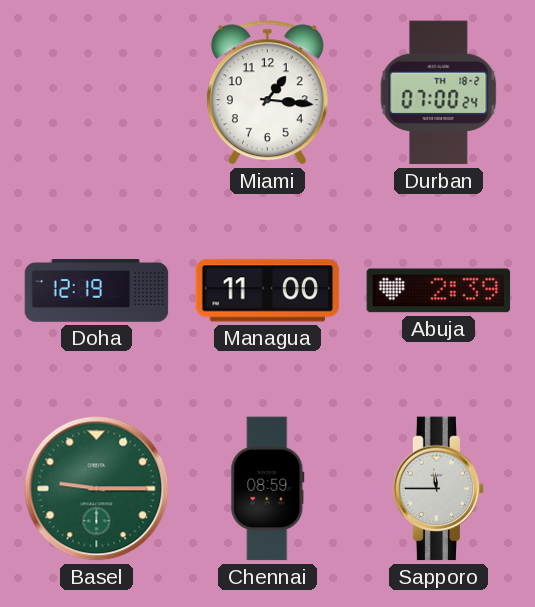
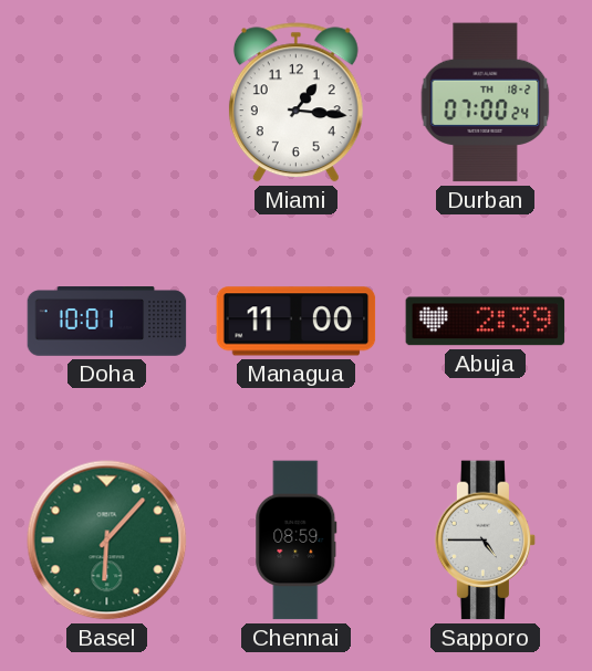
Doha: 12:19 -> 10:01 (107, 322)
Basel: 9:15 -> 6:07 (107, 541)
Sapporo: 11:45 -> 4:45 (486, 541)
